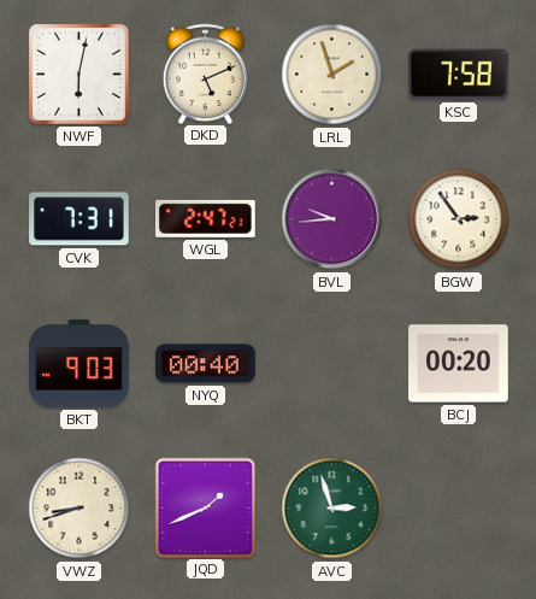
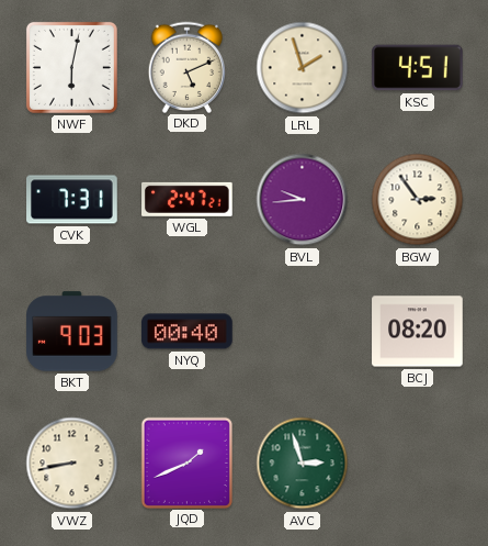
KSC: 7:58 -> 4:51 (418, 68)
BCJ: 00:20 -> 08:20 (418, 332)
VWZ: 8:42 -> 8:43 (72, 464)
